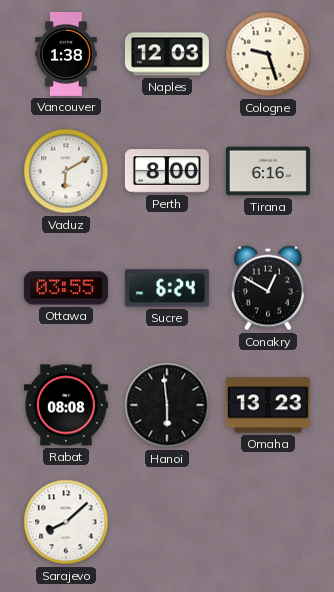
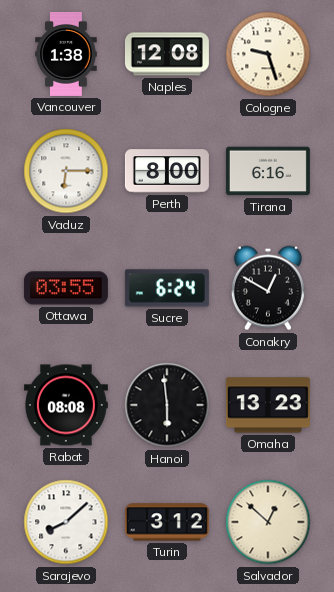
Naples: 12:03 -> 12:08 (167, 54)
Vaduz: 6:10 -> 6:15 (66, 171)
Turin: none -> 3:12 (167, 522)
Salvador: none -> 12:52 (268, 522)
